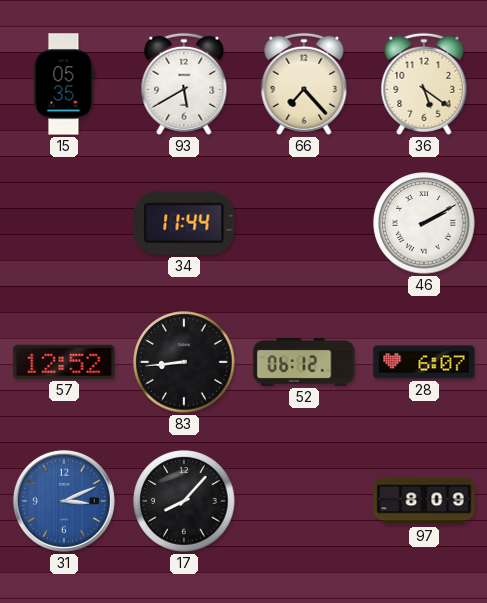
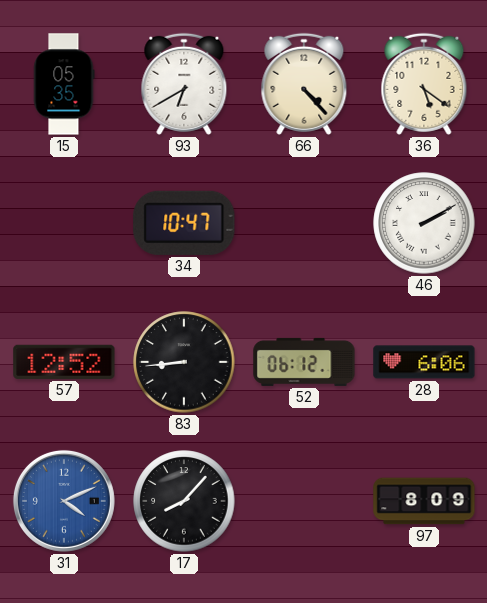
93: 5:40 -> 6:40 (184, 84)
66: 7:23 -> 4:23 (304, 84)
34: 11:44 -> 10:47 (184, 223)
28: 6:07 -> 6:06 (424, 362)
31: 3:11 -> 4:11 (64, 501)
